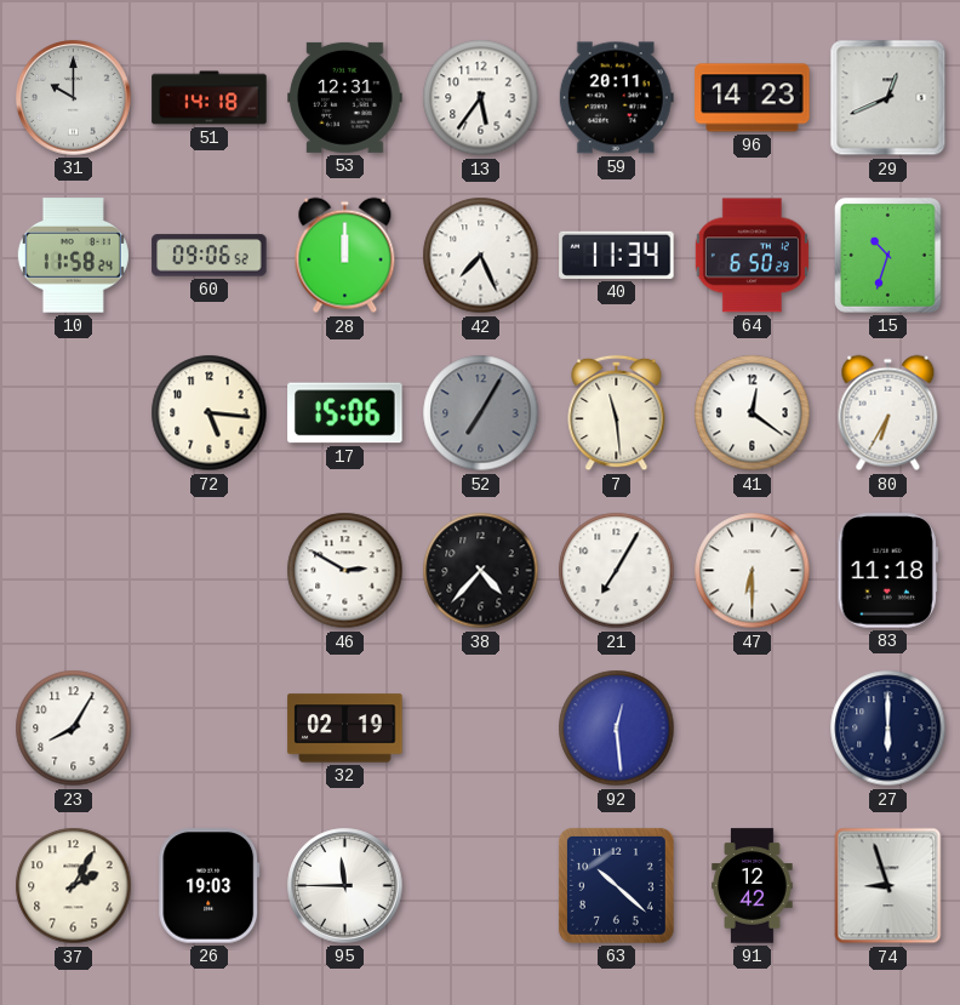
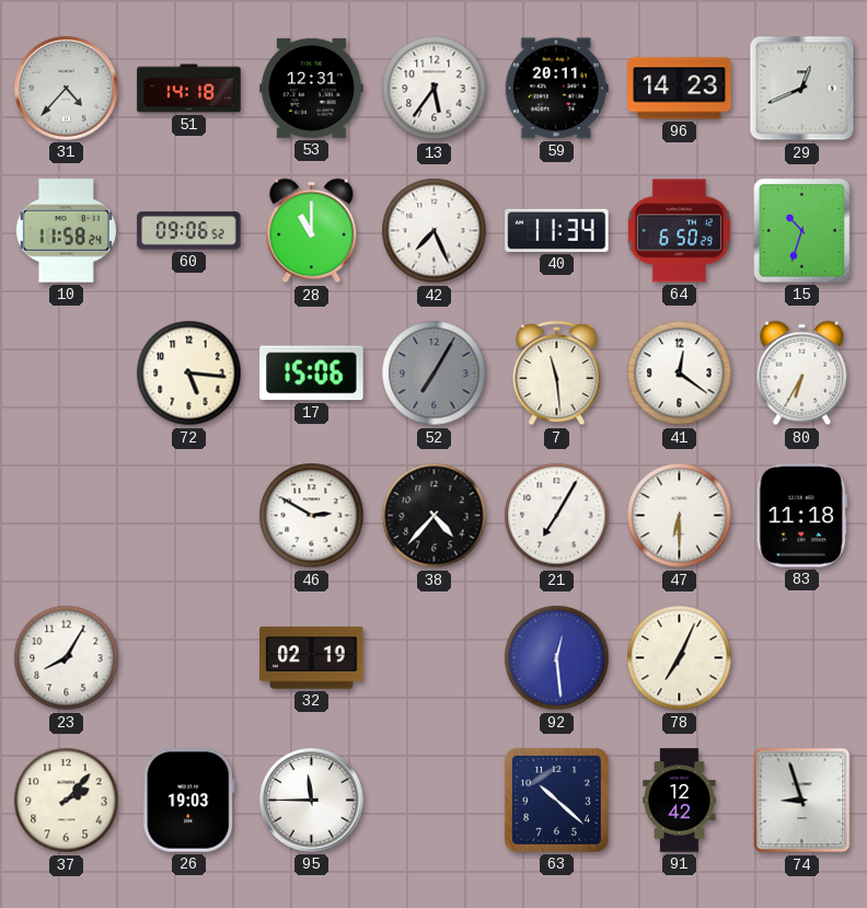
31: 10:00 -> 4:37 (67, 89)
28: 12:00 -> 11:00 (312, 231)
78: none -> 7:04 (680, 658)
27: 6:00 -> none (888, 729)
37: 2:05 -> 2:07 (67, 801)
